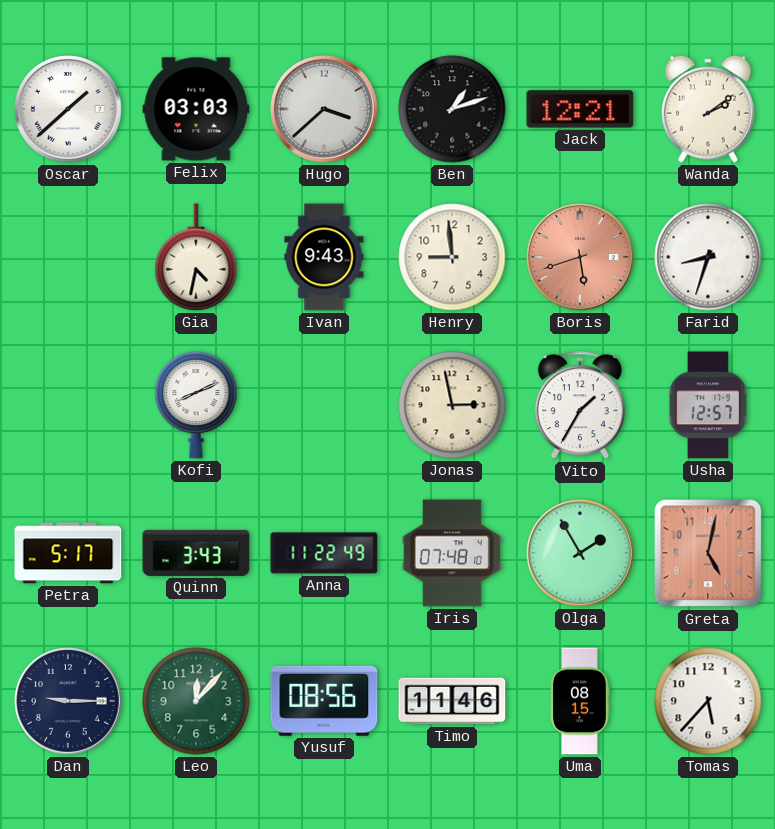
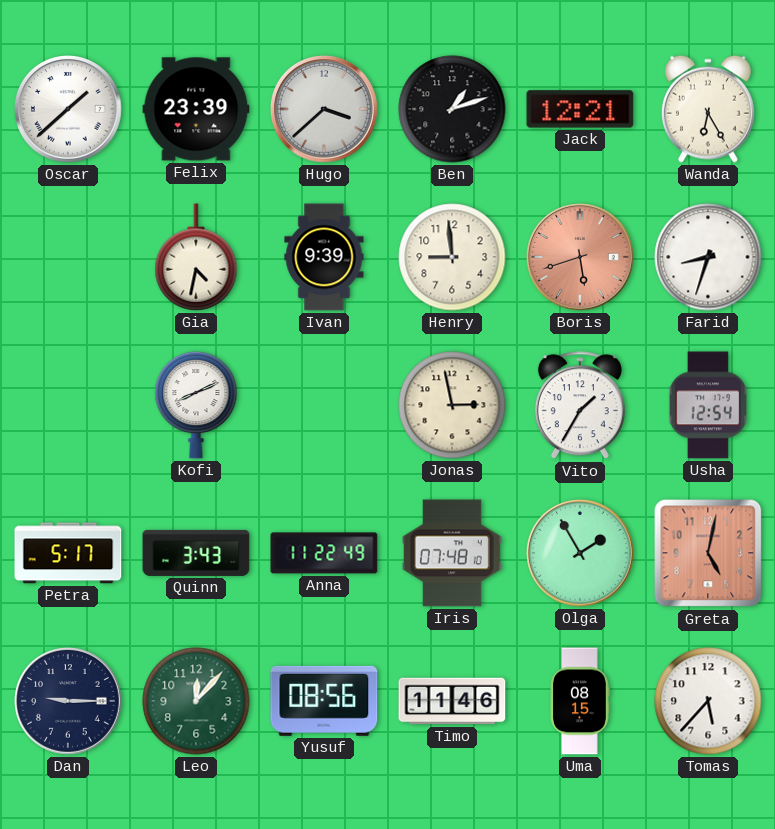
Felix: 03:03 -> 23:39 (196, 109)
Wanda: 2:09 -> 6:25 (708, 109)
Ivan: 9:43 -> 9:39 (324, 257)
Usha: 12:57 -> 12:54 (708, 405)
